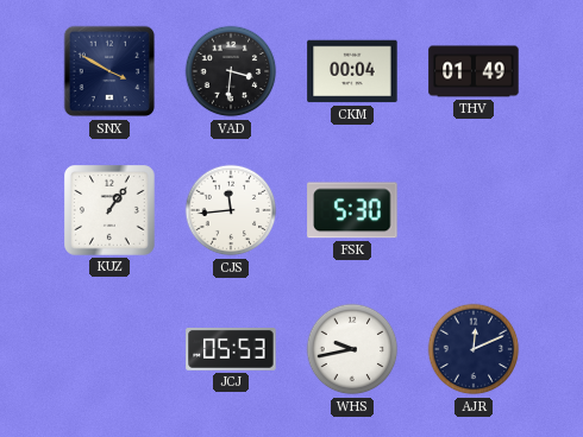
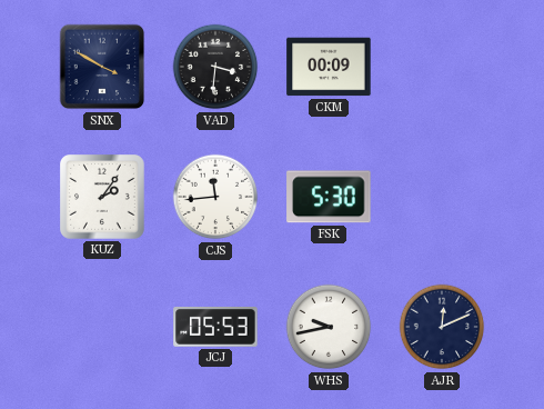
CKM: 00:04 -> 00:09 (329, 67)
THV: 01:49 -> none (474, 71)
KUZ: 1:06 -> 2:06 (103, 198)
